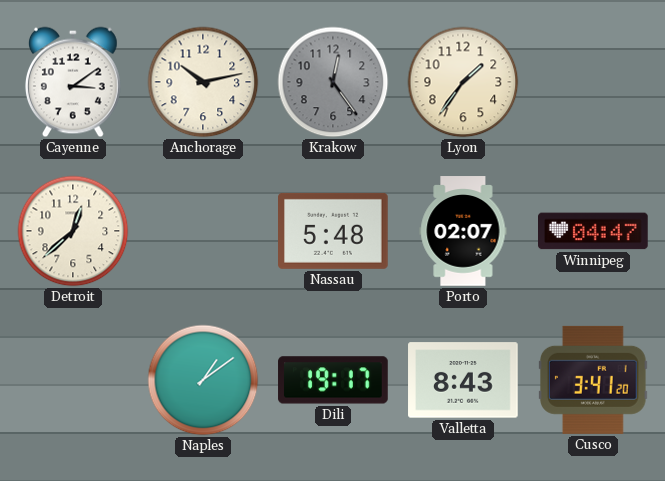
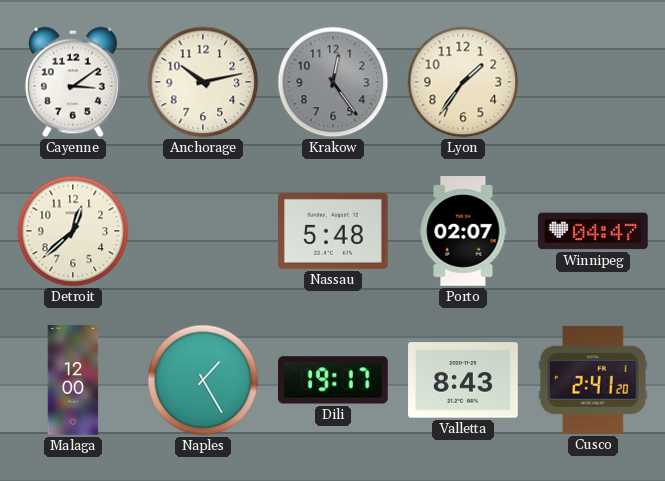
Malaga: none -> 12:00 (73, 380)
Naples: 1:09 -> 1:25 (203, 380)
Cusco: 3:41 -> 2:41 (594, 380)
